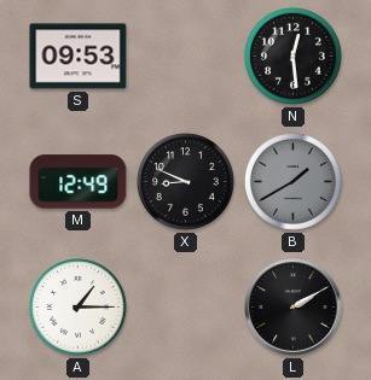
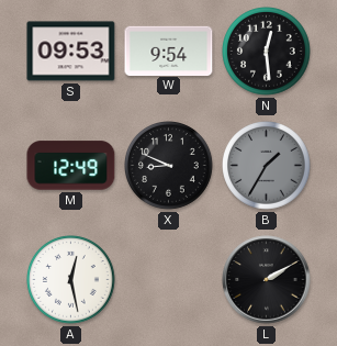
W: none -> 9:54 (169, 51)
B: 1:40 -> 1:35 (267, 166)
A: 1:15 -> 12:28 (71, 280)
